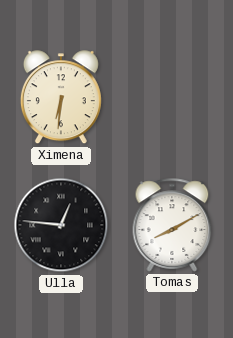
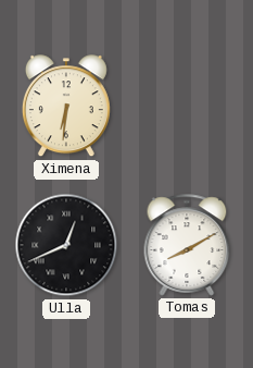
Ulla: 12:46 -> 12:41 (66, 245)
